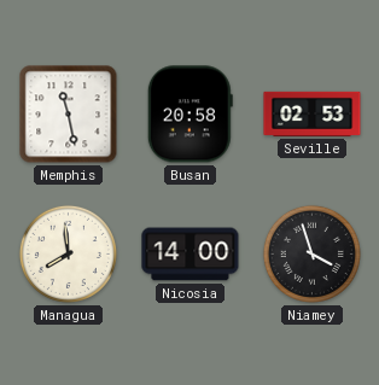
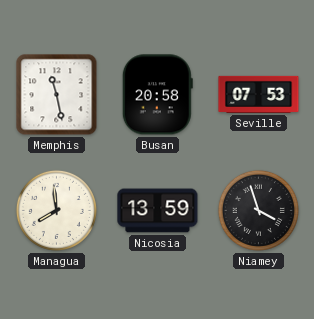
Seville: 02:53 -> 07:53 (259, 94)
Nicosia: 14:00 -> 13:59 (158, 211)
